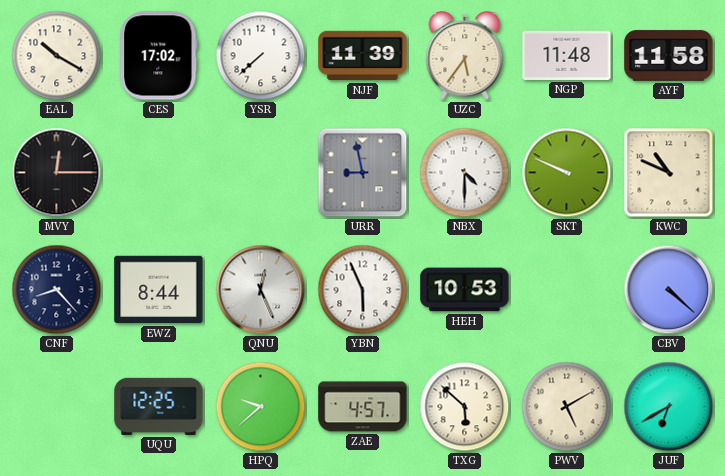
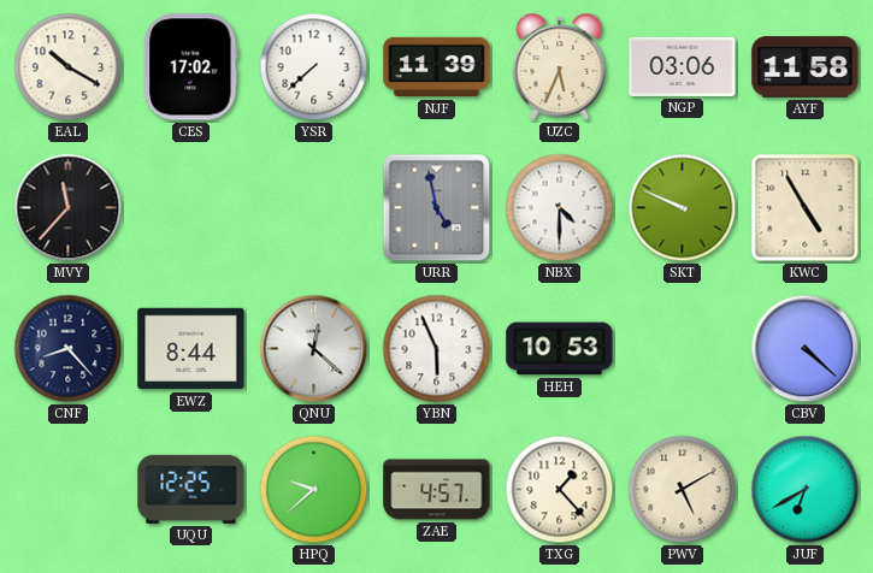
UZC: 5:36 -> 5:34 (560, 67)
NGP: 11:48 -> 03:06 (683, 66)
MVY: 12:15 -> 11:37 (69, 208)
URR: 8:58 -> 4:58 (437, 208)
KWC: 10:49 -> 4:55 (806, 208)
QNU: 12:26 -> 12:22 (314, 349)
TXG: 5:52 -> 1:23 (560, 490)
